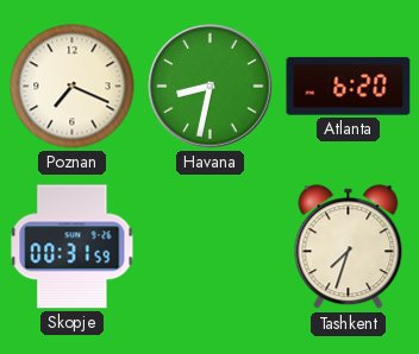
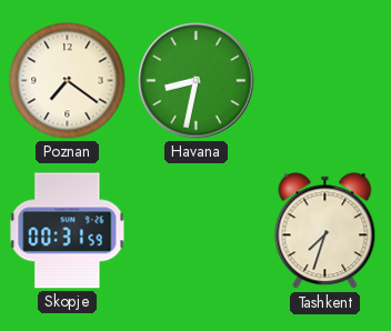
Poznan: 7:19 -> 7:21 (68, 81)
Atlanta: 6:20 -> none (349, 87)
